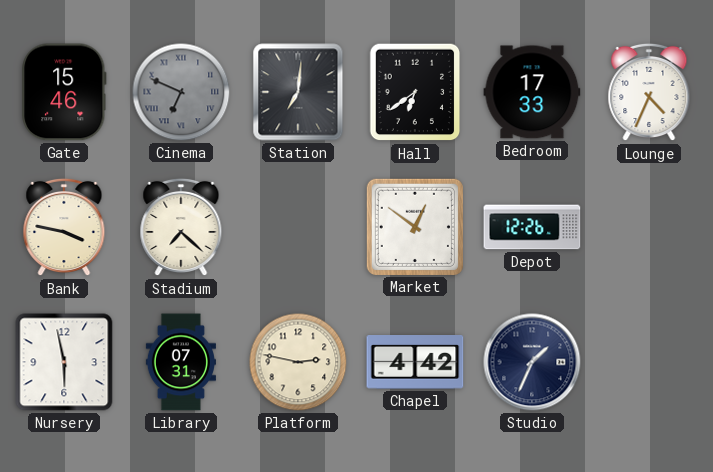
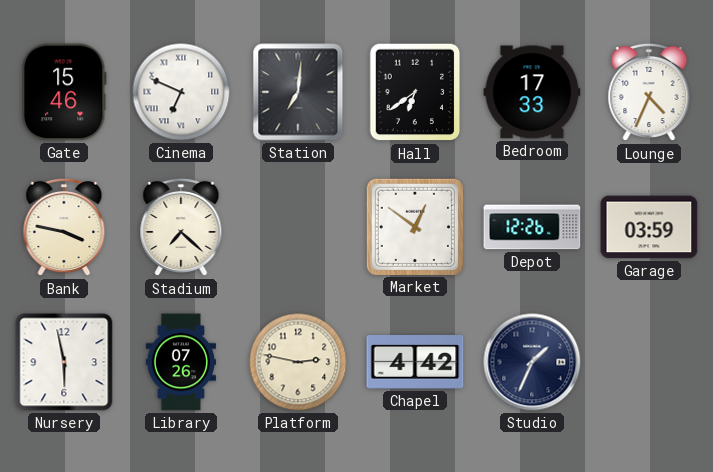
Cinema dial: grey -> white (181, 92)
Garage: none -> 03:59 (649, 227)
Library: 07:31 -> 07:26 (181, 362)
